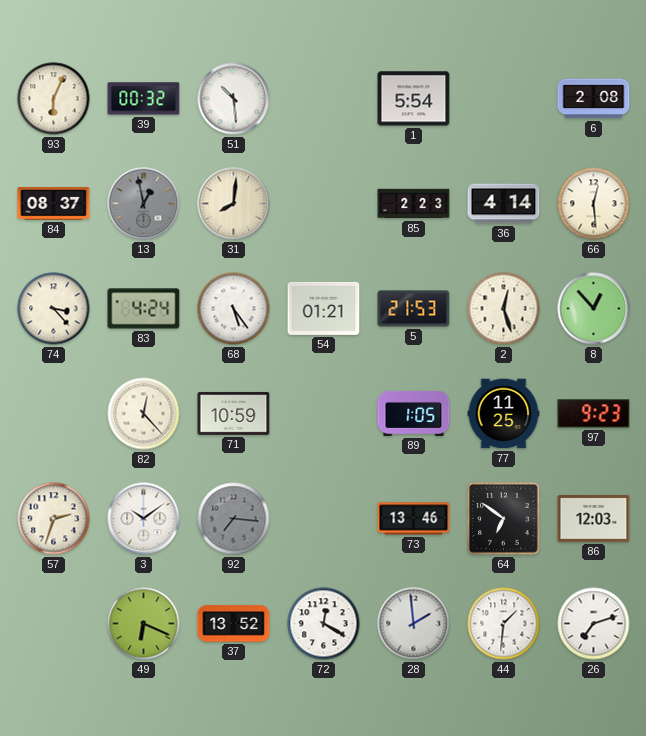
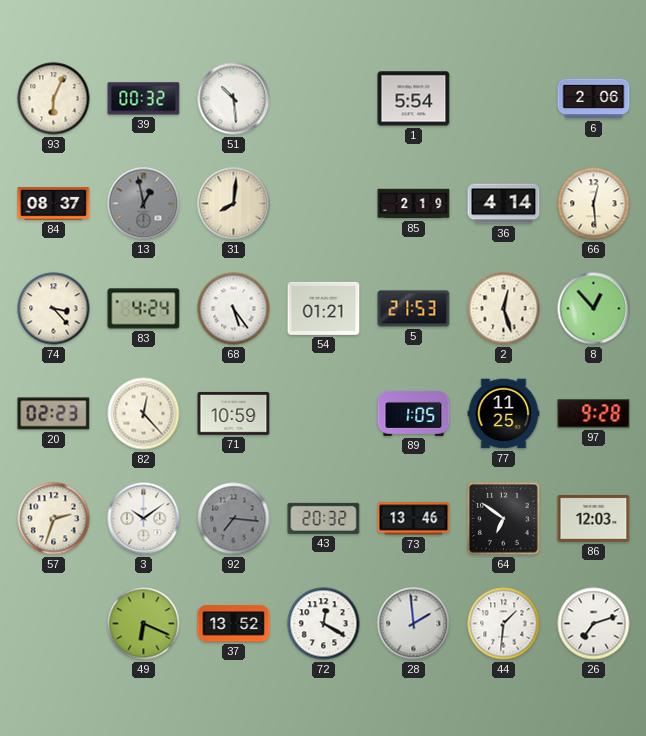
6: 2:08 -> 2:06 (594, 99)
85: 2:23 -> 2:19 (414, 204)
20: none -> 02:23 (54, 414)
97: 9:23 -> 9:28 (594, 414)
43: none -> 20:32 (324, 518)
